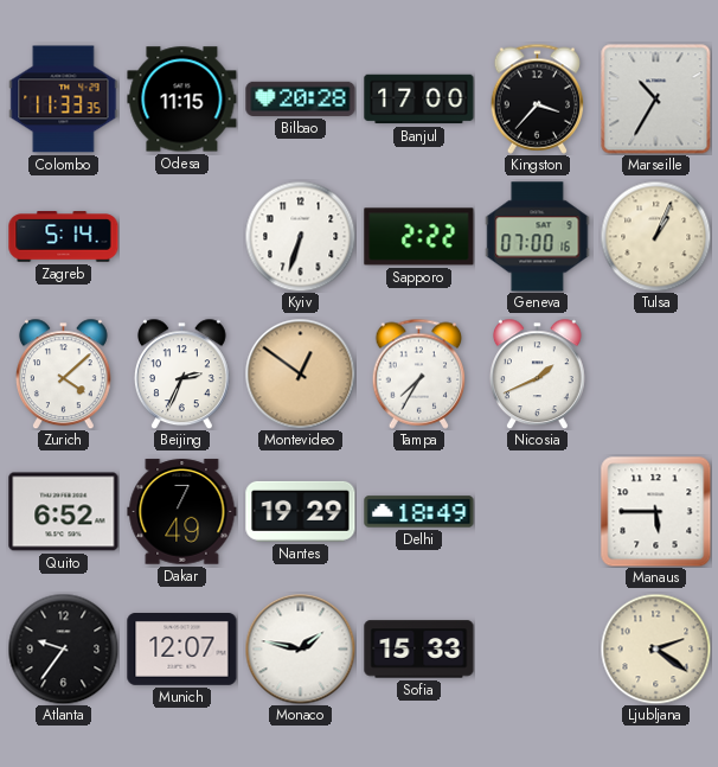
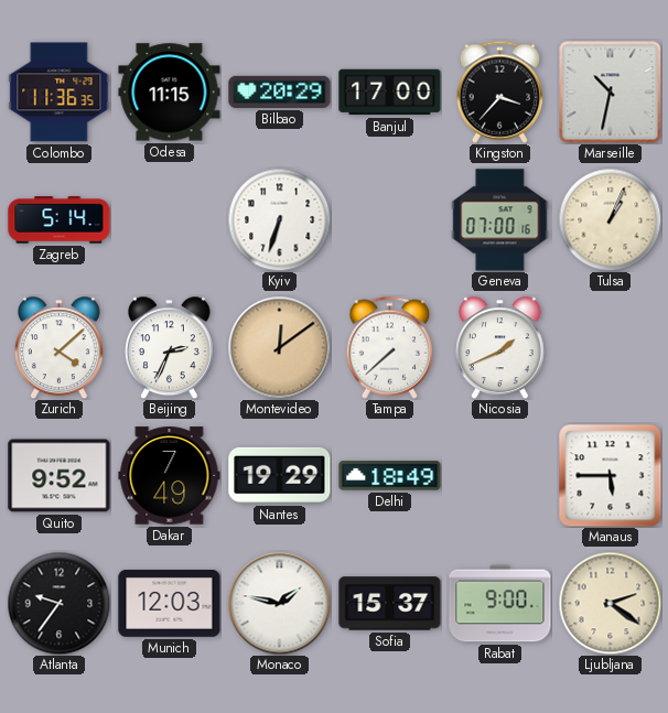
Colombo: 11:33 -> 11:36 (60, 93)
Bilbao: 20:28 -> 20:29 (280, 91)
Marseille: 10:35 -> 10:32 (610, 91)
Sapporo: 2:22 -> none (419, 237)
Montevideo: 12:51 -> 12:09 (279, 347)
Tampa: 7:35 -> 7:38 (390, 347)
Quito: 6:52 -> 9:52 (60, 476)
Munich: 12:07 -> 12:03 (170, 604)
Sofia: 15:33 -> 15:37 (390, 604)
Rabat: none -> 9:00 (500, 604)
